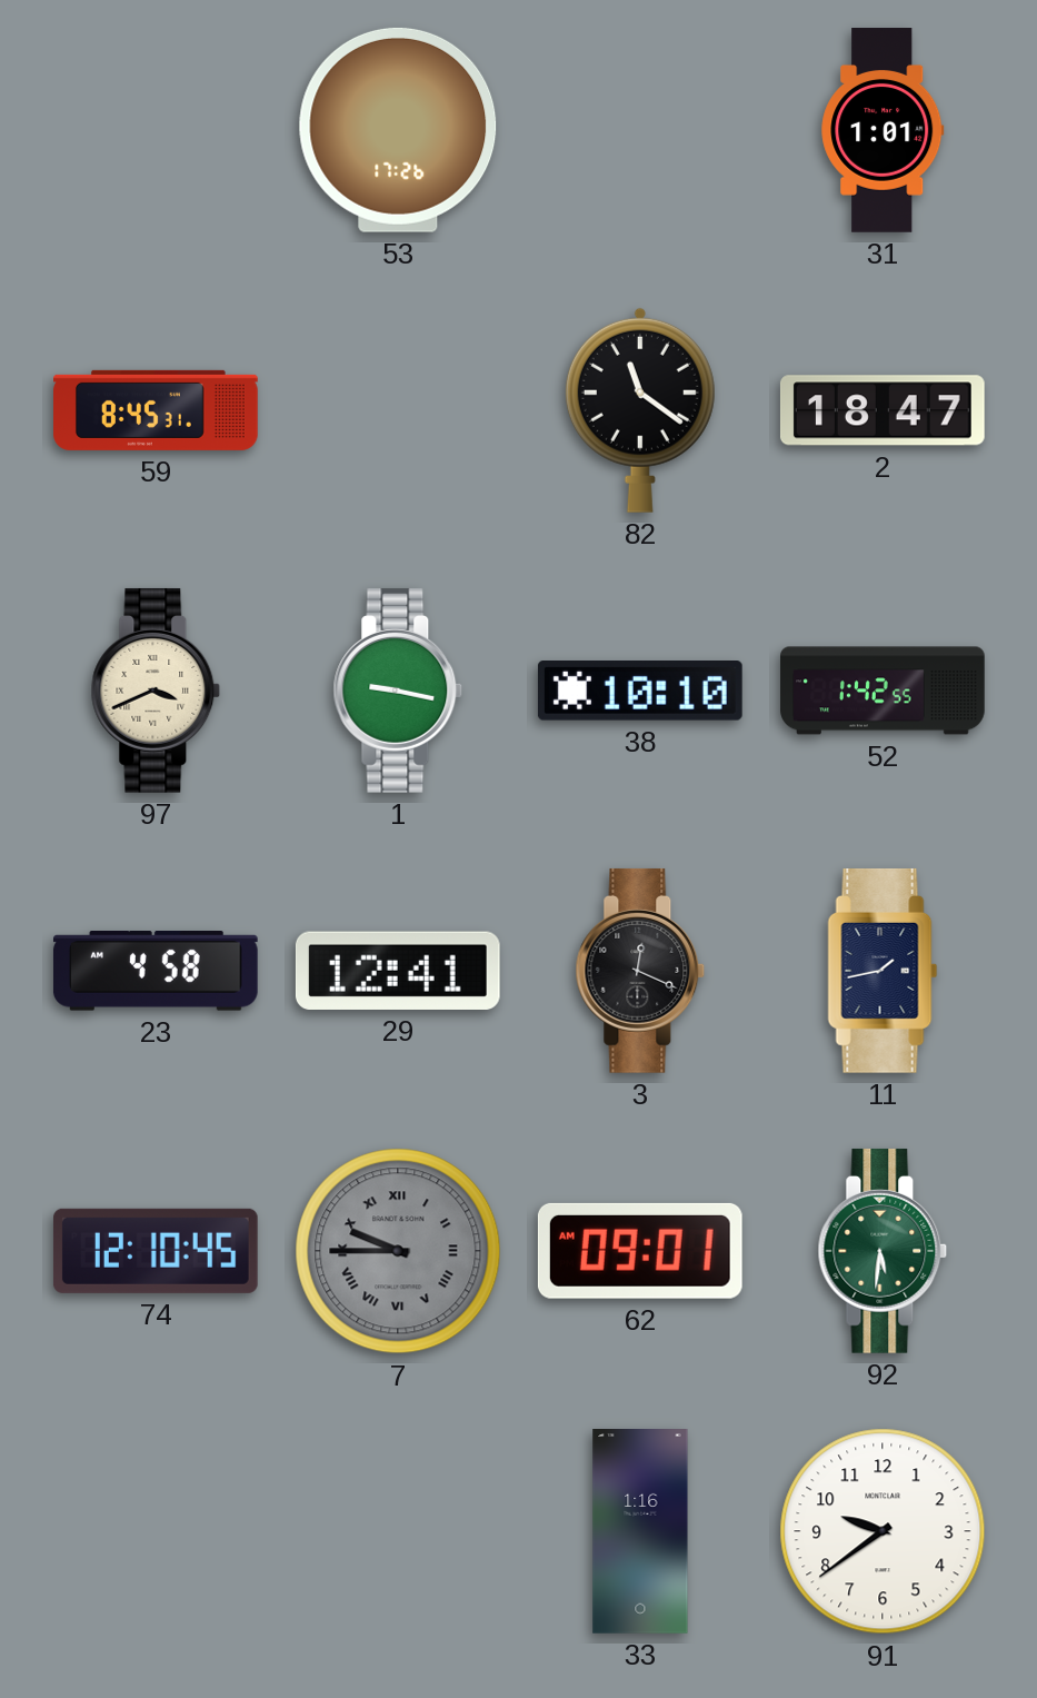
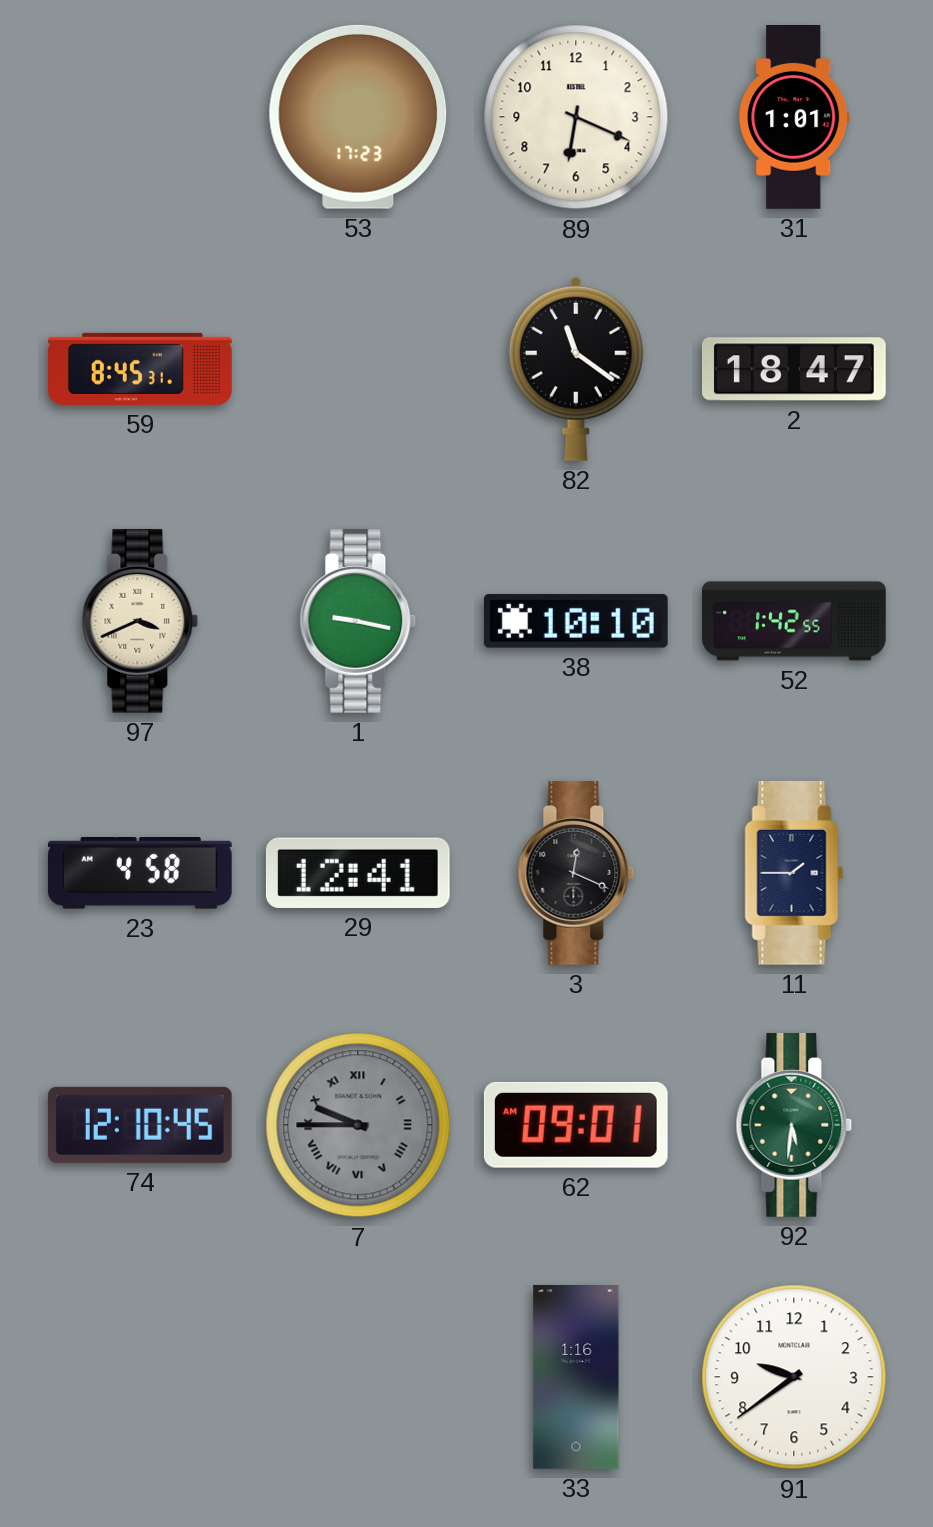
53: 17:26 -> 17:23 (358, 117)
89: none -> 6:19 (576, 117)
11: 1:43 -> 1:45 (794, 873)
